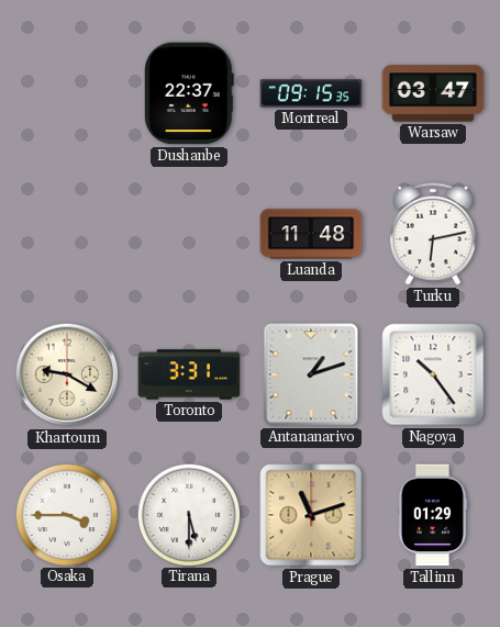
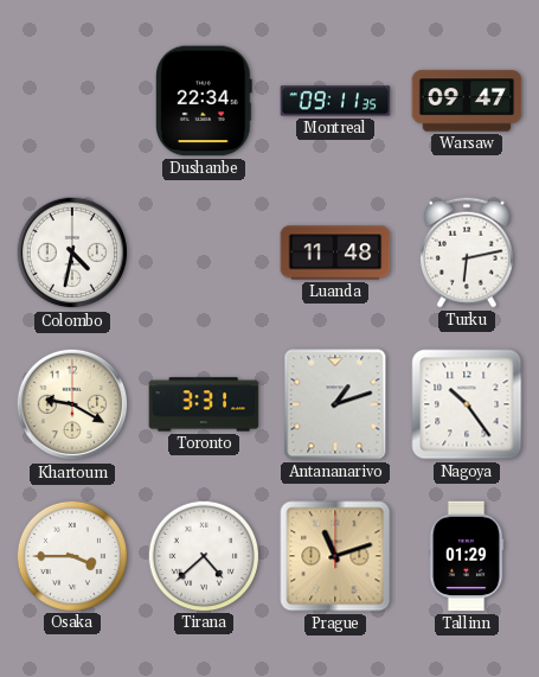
Dushanbe: 22:37 -> 22:34 (205, 101)
Montreal: 09:15 -> 09:11 (335, 101)
Warsaw: 03:47 -> 09:47 (467, 101)
Colombo: none -> 4:32 (72, 253)
Tirana: 5:30 -> 4:38 (203, 555)
